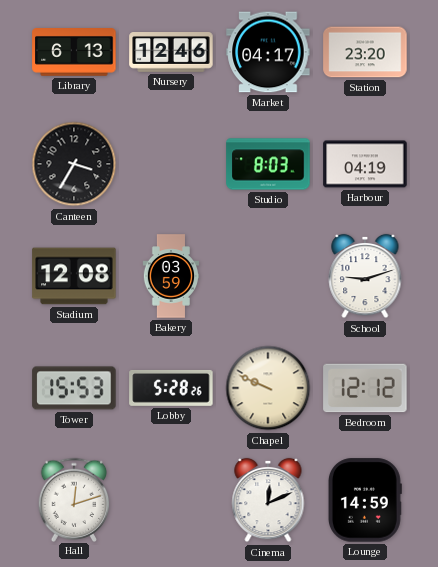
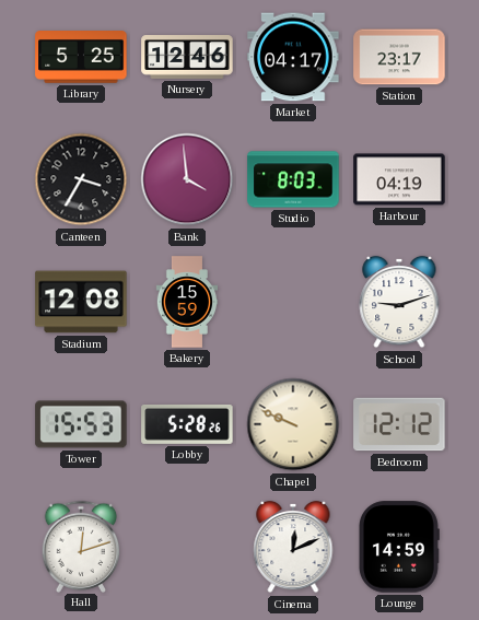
Library: 6:13 -> 5:25 (81, 58)
Station: 23:20 -> 23:17 (399, 57)
Bank: none -> 3:59 (187, 179)
Bakery: 03:59 -> 15:59 (187, 302)
